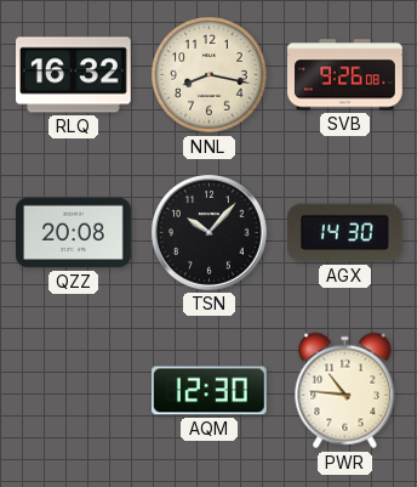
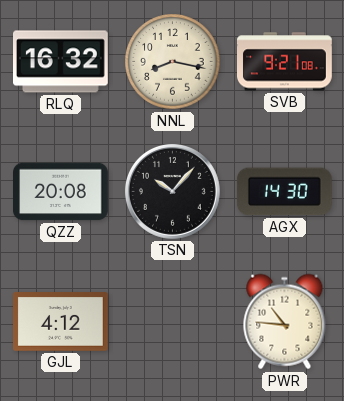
SVB: 9:26 -> 9:21 (285, 62)
GJL: none -> 4:12 (61, 322)
AQM: 12:30 -> none (208, 391)
